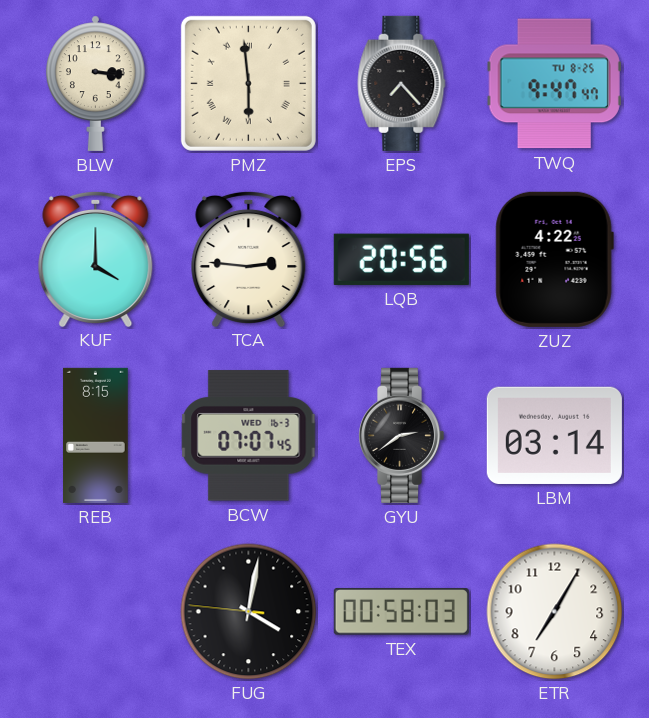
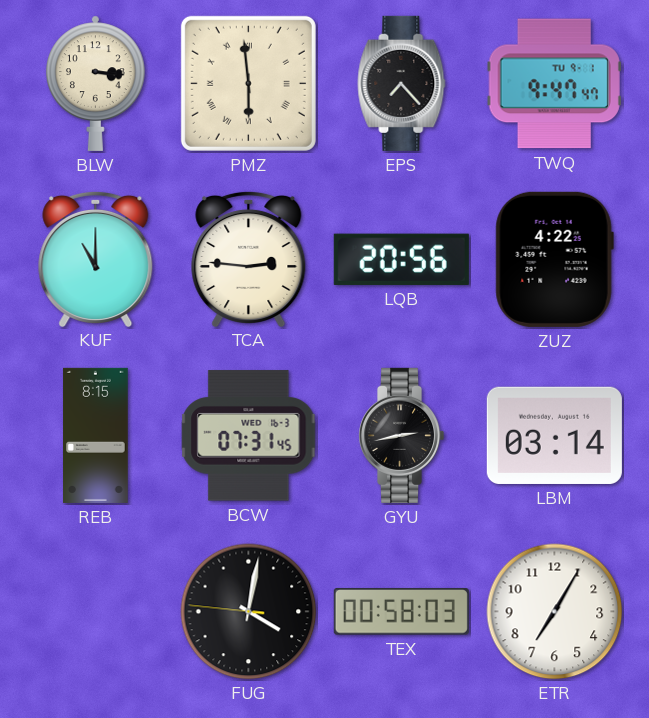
TWQ date: TU 8-25 -> TU 9-1 (554, 84)
KUF: 4:00 -> 11:00 (96, 258)
BCW: 07:07 -> 07:31 (249, 436)
GYU: 2:39 -> 2:43 (402, 435)
